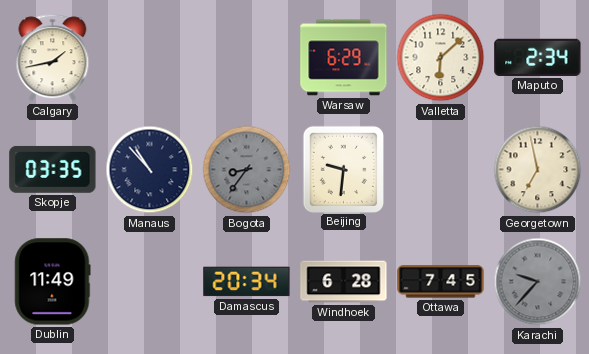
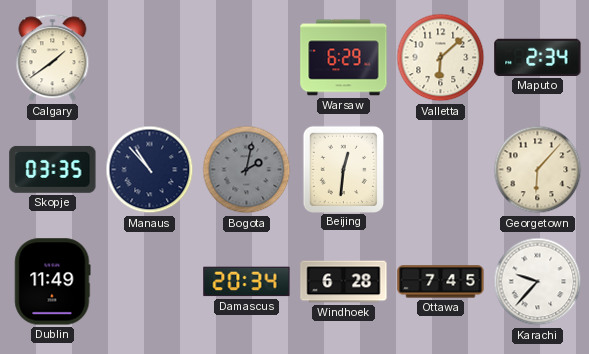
Calgary: 1:43 -> 1:39 (53, 58)
Bogota: 8:36 -> 2:02 (247, 170)
Beijing: 9:31 -> 12:31 (343, 169)
Georgetown: 6:58 -> 6:07 (538, 170)
Karachi dial: grey -> white (538, 282)
